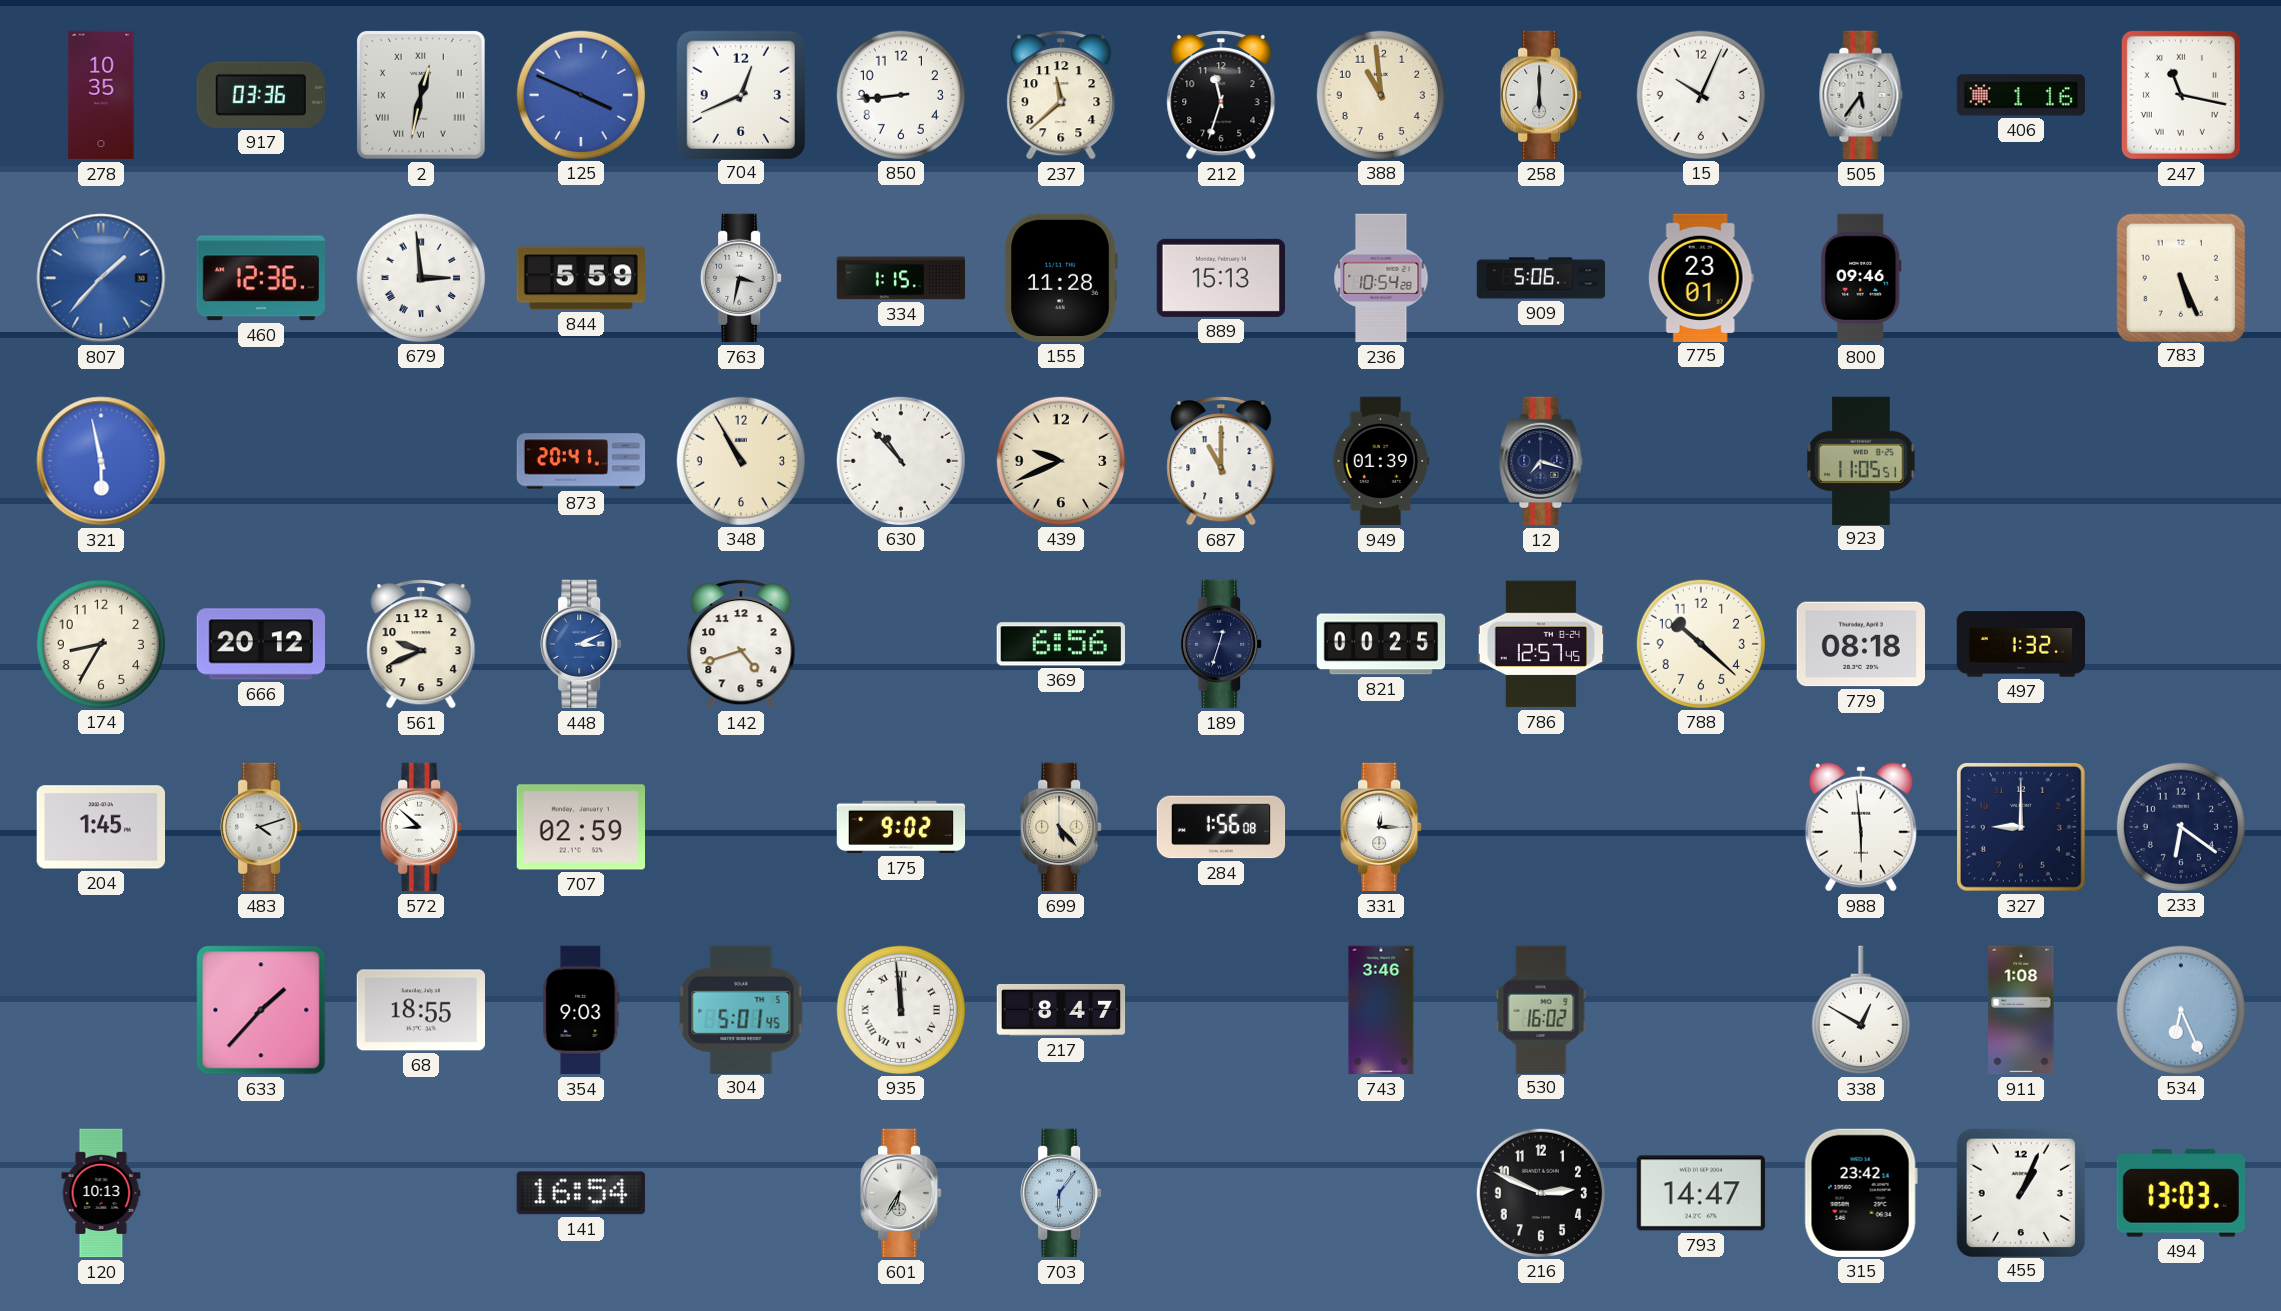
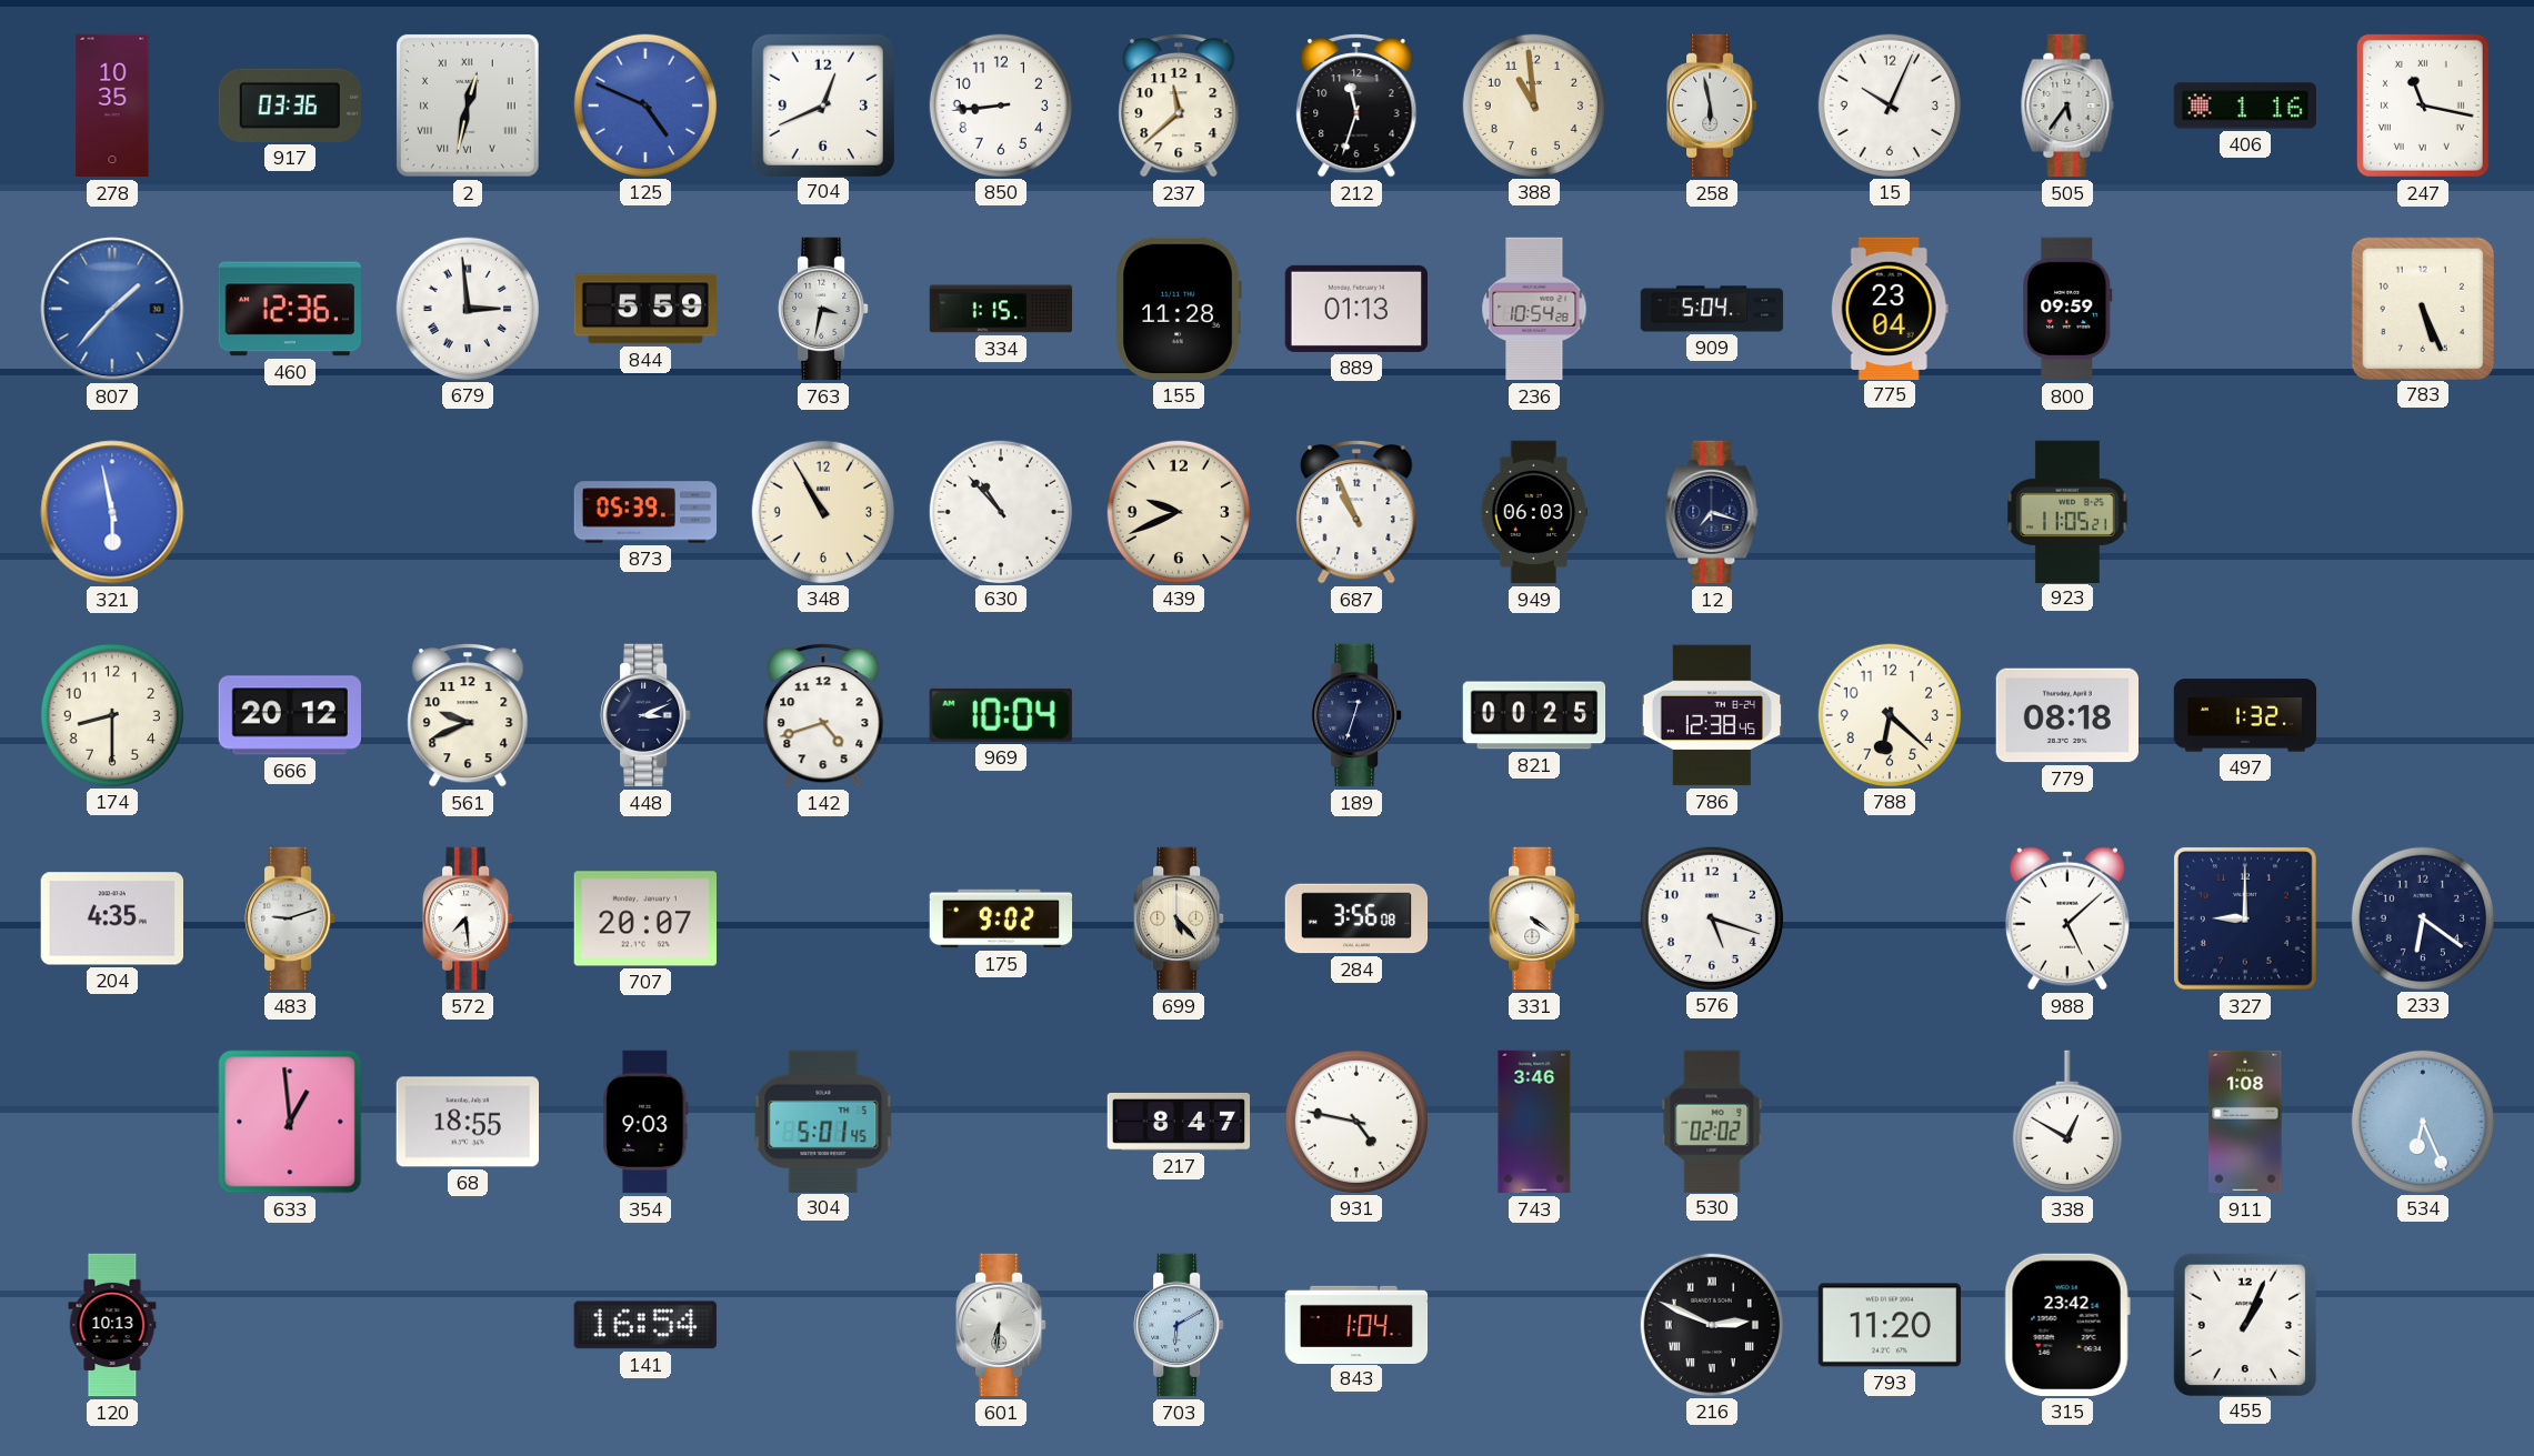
125: 3:49 -> 4:49 (644, 104)
258: 6:00 -> 5:58 (1712, 106)
889: 15:13 -> 01:13 (1355, 309)
909: 5:06 -> 5:04 (1712, 309)
775: 23:01 -> 23:04 (1890, 308)
800: 09:46 -> 09:59 (2067, 309)
873: 20:41 -> 05:39 (645, 512)
687: 11:00 -> 10:56 (1356, 513)
949: 01:39 -> 06:03 (1534, 512)
923: 11:05:51 -> 11:05:21 (2067, 511)
174: 8:35 -> 8:30 (111, 714)
448 dial: blue -> navy (645, 715)
969: none -> 10:04 (1001, 715)
369: 6:56 -> none (1061, 644)
786: 12:57 -> 12:38 (1712, 715)
788: 10:22 -> 6:22 (1889, 714)
204: 1:45 -> 4:35 (111, 918)
483: 4:12 -> 9:12 (290, 918)
572: 8:52 -> 7:29 (468, 918)
707: 02:59 -> 20:07 (644, 918)
284: 1:56 -> 3:56 (1356, 918)
331: 12:15 -> 4:21 (1534, 918)
576: none -> 5:18 (1711, 917)
988: 5:59 -> 5:08 (2067, 918)
633: 1:37 -> 12:59 (290, 1122)
935: 11:59 -> none (900, 1009)
931: none -> 4:47 (1355, 1121)
530: 16:02 -> 02:02 (1712, 1121)
601: 6:35 -> 6:31 (1001, 1325)
703: 6:06 -> 6:10 (1179, 1325)
843: none -> 1:04 (1356, 1324)
216 numerals: Arabic -> Roman (1711, 1324)
793: 14:47 -> 11:20 (1889, 1325)
494: 13:03 -> none (2181, 1193)
